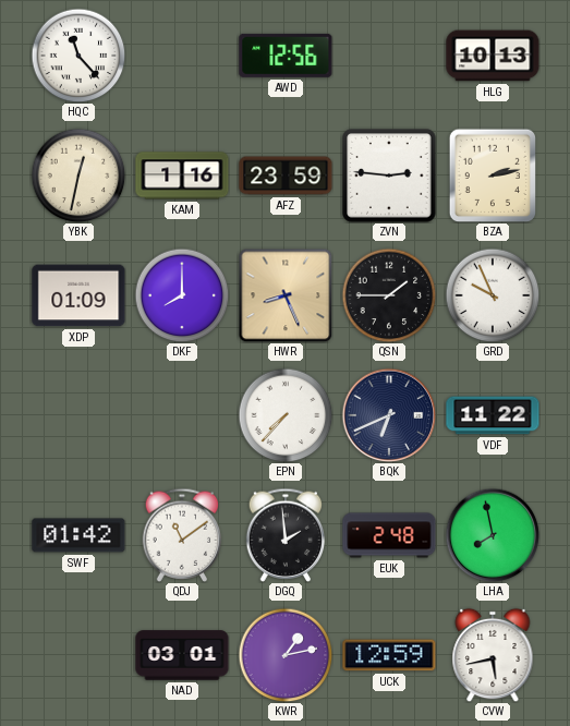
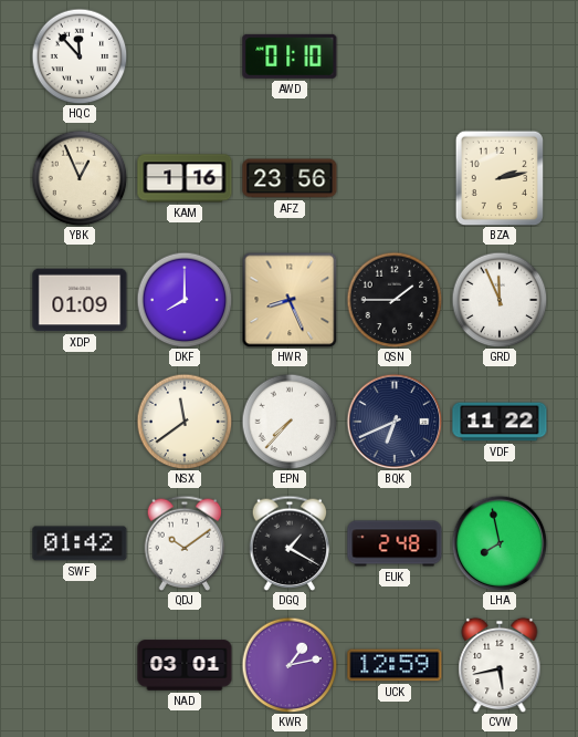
HQC: 11:23 -> 11:53 (80, 56)
AWD: 12:56 -> 01:10 (290, 56)
HLG: 10:13 -> none (493, 56)
YBK: 12:32 -> 12:56 (80, 178)
AFZ: 23:59 -> 23:56 (290, 178)
ZVN: 2:46 -> none (389, 176)
GRD: 9:56 -> 11:56 (500, 300)
NSX: none -> 11:39 (185, 422)
QDJ: 11:09 -> 10:09 (185, 543)
DGQ: 1:59 -> 1:20 (290, 543)
